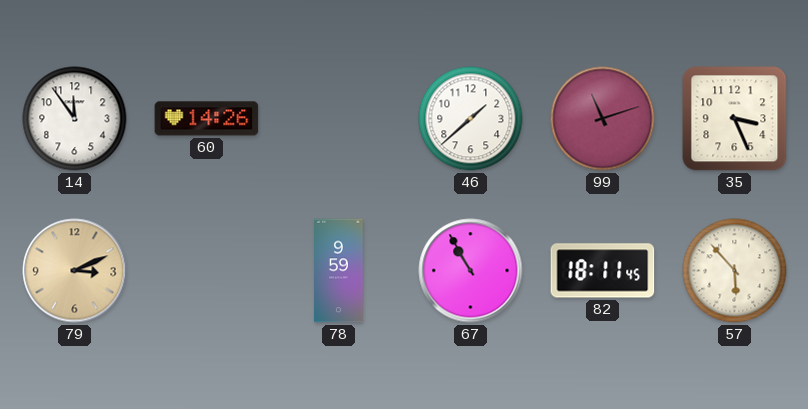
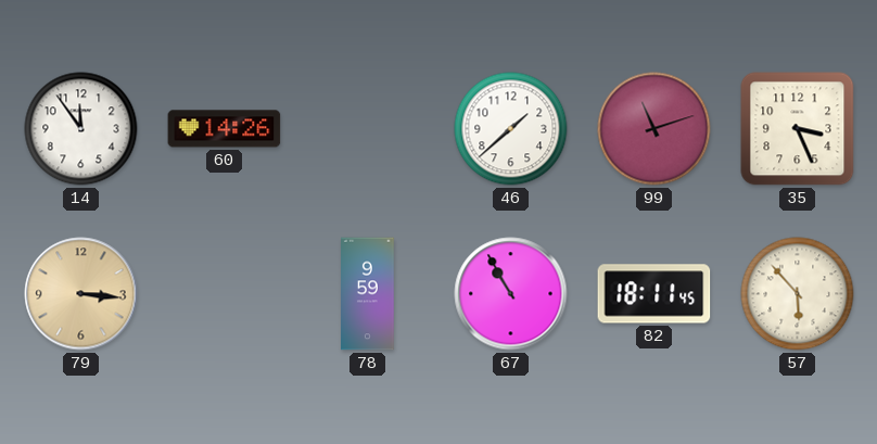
79: 3:11 -> 3:16 (81, 294)
